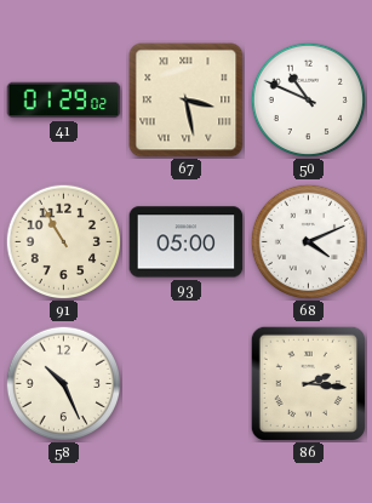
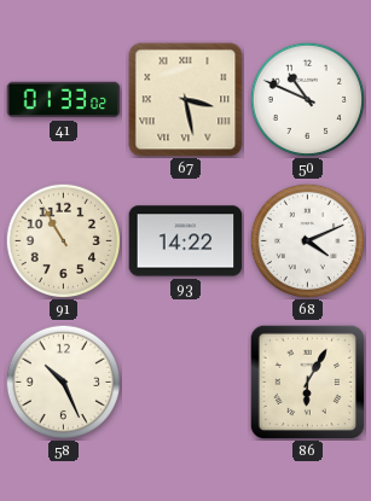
41: 01:29 -> 01:33 (64, 100)
93: 05:00 -> 14:22 (186, 241)
86: 2:16 -> 6:05 (307, 381)
